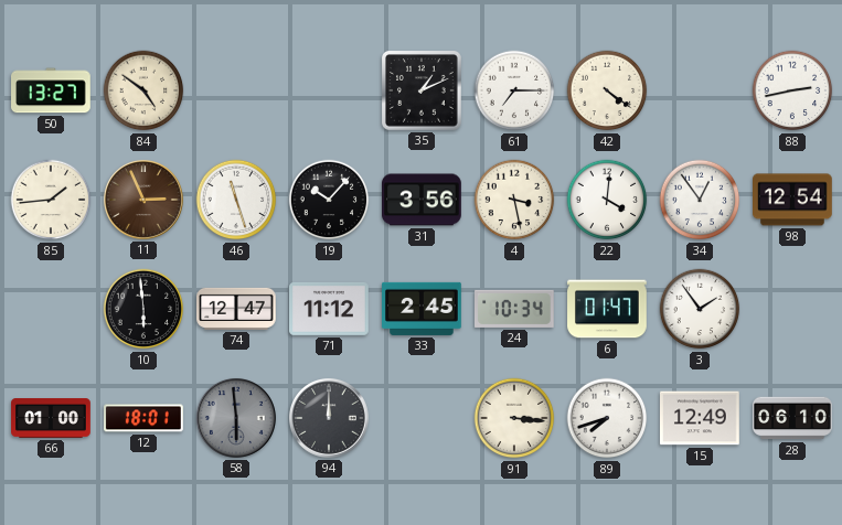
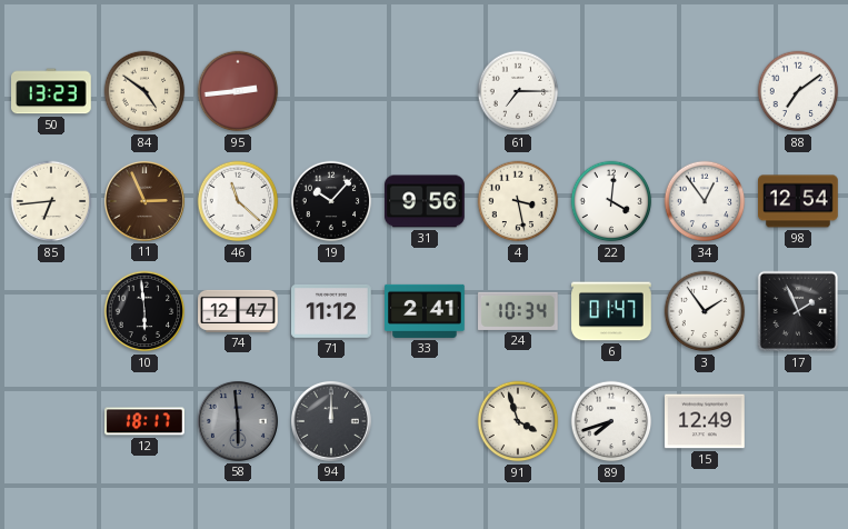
50: 13:27 -> 13:23 (52, 91)
95: none -> 2:44 (238, 91)
35: 1:11 -> none (423, 92)
42: 4:21 -> none (607, 90)
88: 2:43 -> 7:09 (798, 91)
85: 1:44 -> 6:44 (51, 201)
46: 11:27 -> 11:22 (238, 201)
31: 3:56 -> 9:56 (426, 201)
33: 2:45 -> 2:41 (426, 311)
17: none -> 1:56 (798, 311)
66: 01:00 -> none (51, 419)
12: 18:01 -> 18:17 (146, 421)
91: 3:16 -> 3:57 (518, 421)
28: 06:10 -> none (793, 418)
